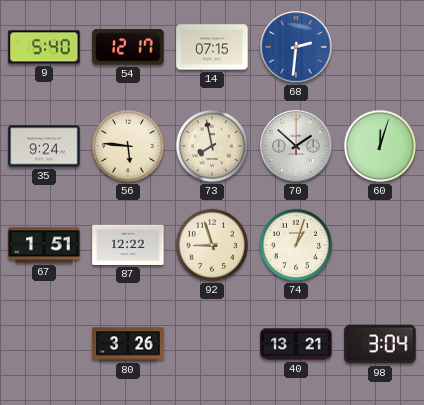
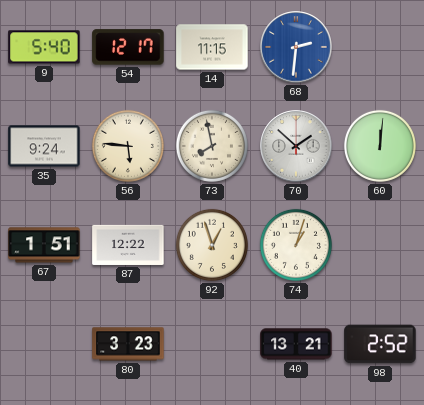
14: 07:15 -> 11:15 (212, 47)
60: 12:03 -> 12:01 (380, 146)
92: 8:57 -> 12:57 (212, 245)
80: 3:26 -> 3:23 (128, 344)
98: 3:04 -> 2:52 (380, 344)
